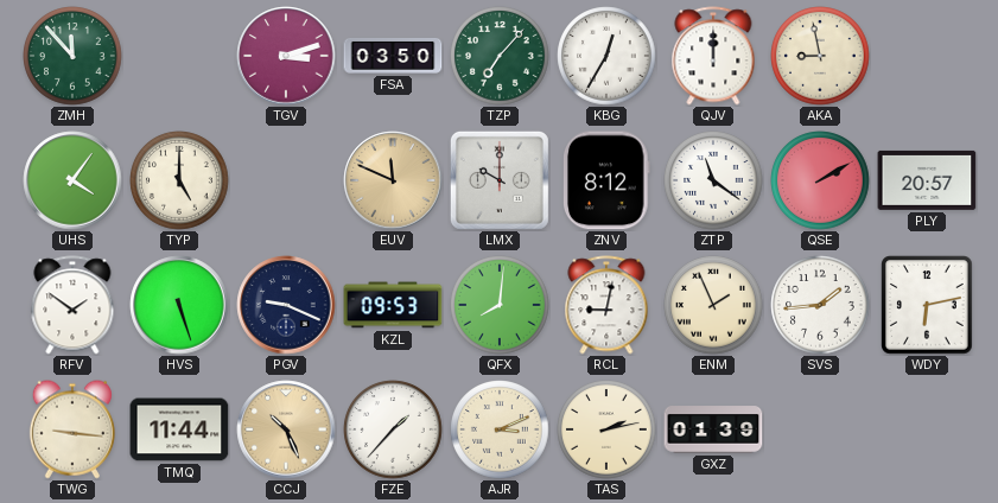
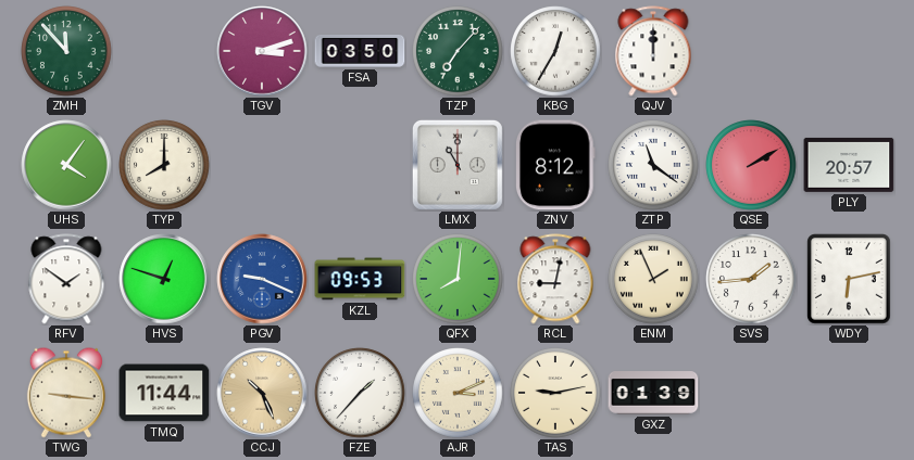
AKA: 8:58 -> none (820, 56)
TYP: 5:00 -> 8:00 (164, 165)
EUV: 11:49 -> none (393, 180)
LMX: 10:00 -> 11:00 (458, 165)
HVS: 5:27 -> 12:48 (164, 279)
PGV dial: navy -> blue (262, 279)
TAS: 2:13 -> 9:13 (555, 393)
